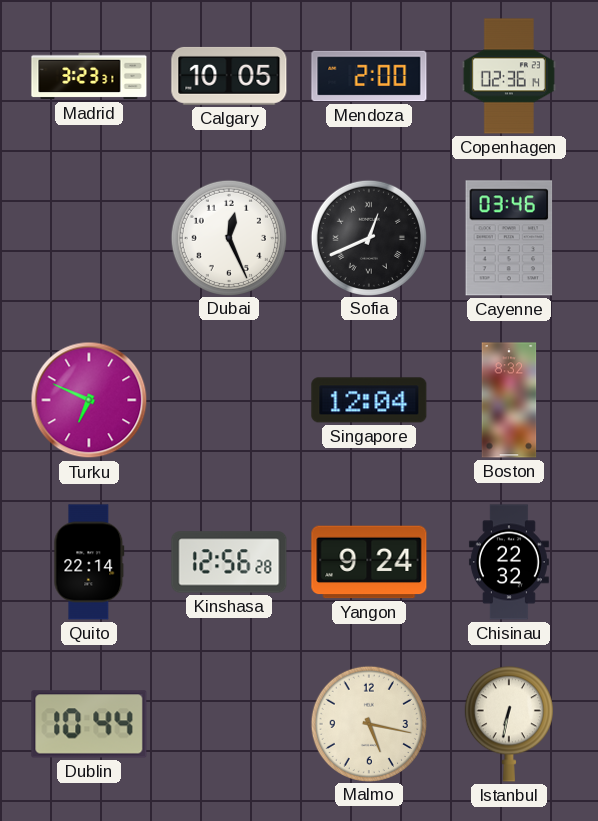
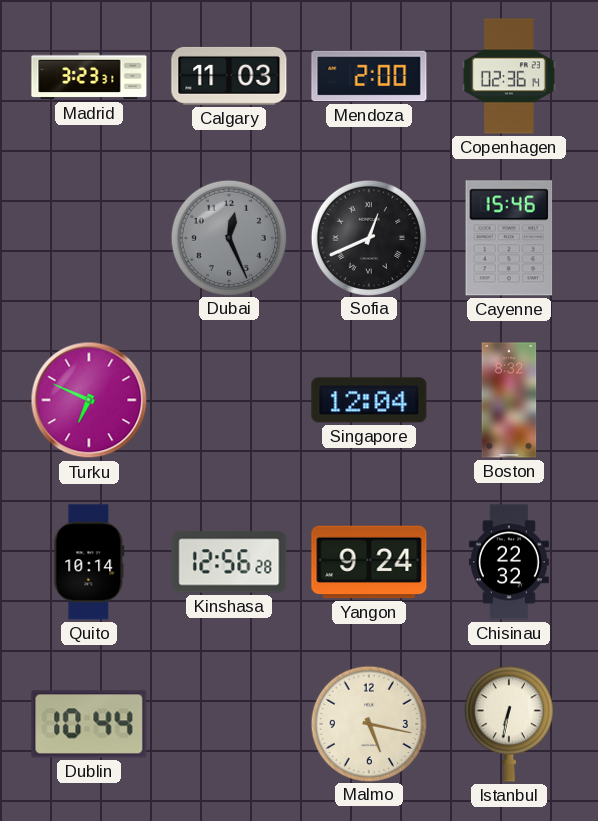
Calgary: 10:05 -> 11:03 (229, 76)
Dubai dial: white -> grey (228, 237)
Cayenne: 03:46 -> 15:46 (509, 238)
Quito: 22:14 -> 10:14 (89, 562)
